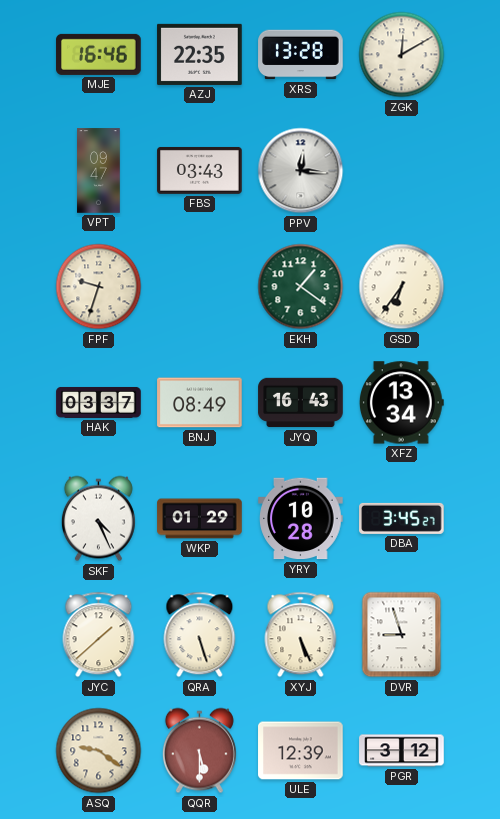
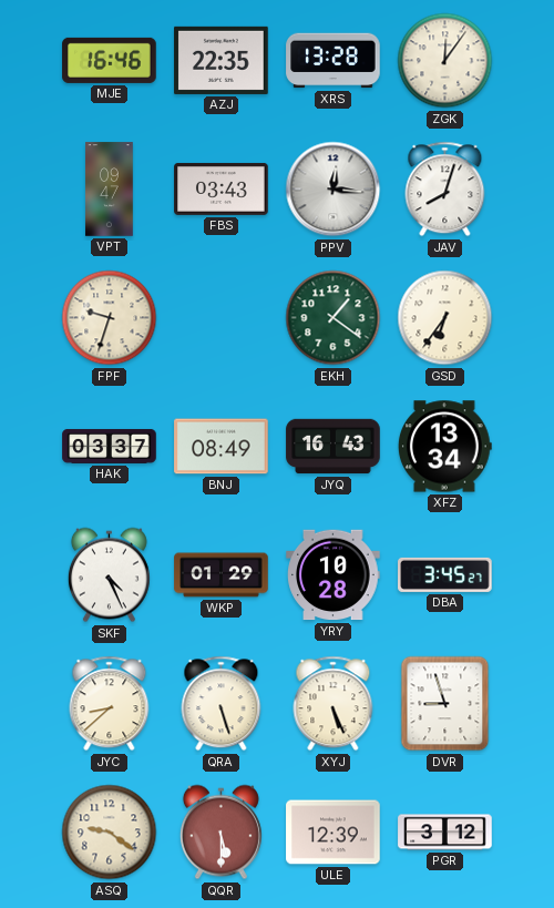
ZGK: 12:10 -> 12:06 (445, 61)
JAV: none -> 8:03 (445, 190)
JYC: 1:38 -> 8:38 (110, 704)
